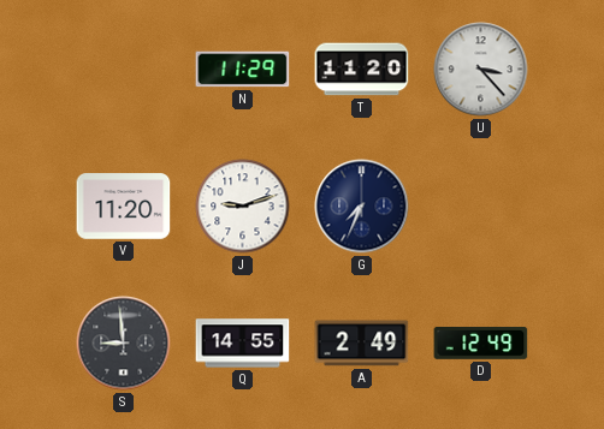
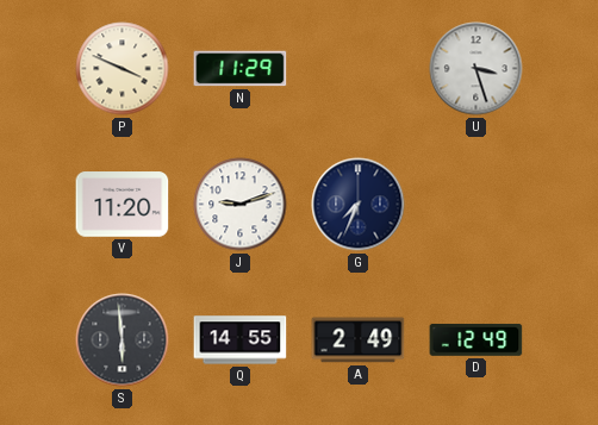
P: none -> 3:49 (123, 69)
T: 11:20 -> none (362, 70)
U: 3:23 -> 3:27 (476, 69)
S: 8:59 -> 5:59 (123, 340)
